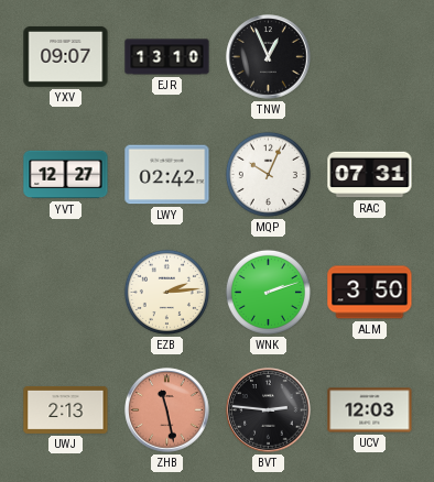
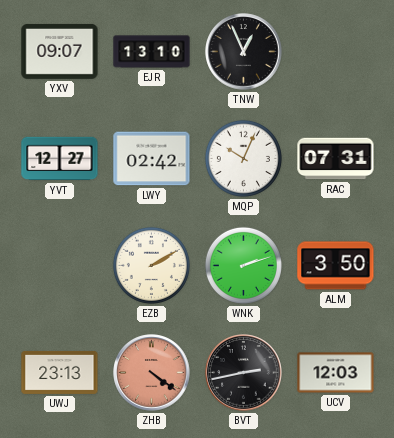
EZB: 2:14 -> 2:10 (151, 265)
UWJ: 2:13 -> 23:13 (60, 372)
ZHB: 11:28 -> 4:21 (152, 373)
BVT: 2:46 -> 2:43 (244, 373)
